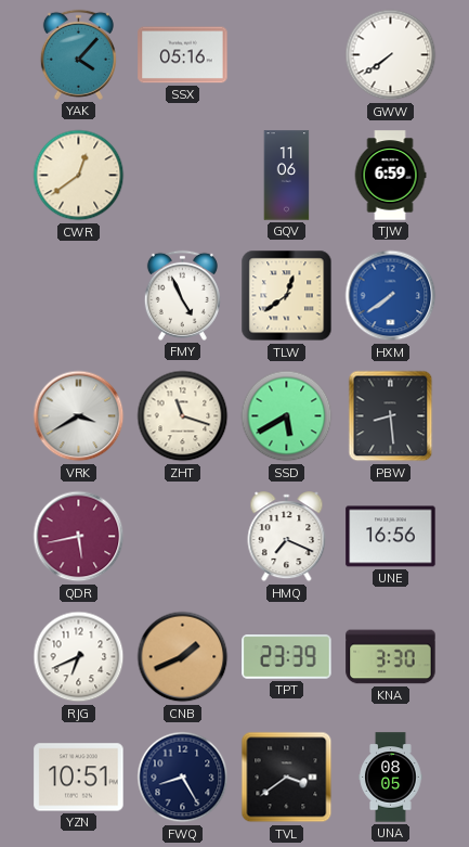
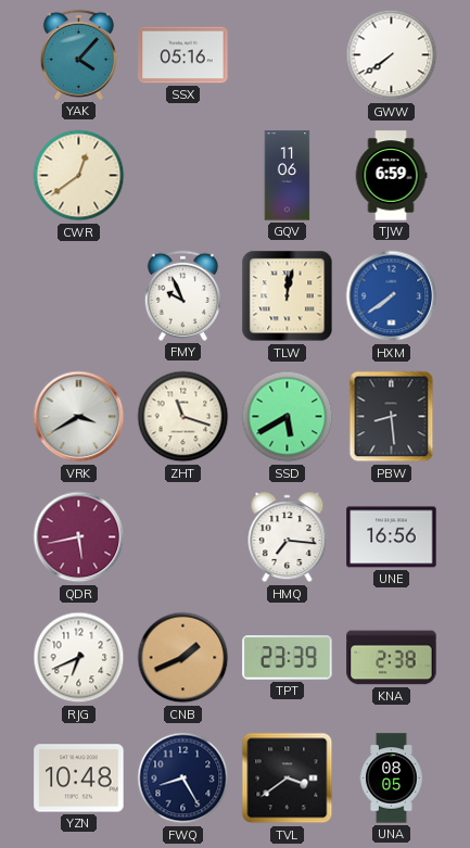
FMY: 4:56 -> 9:56 (182, 295)
TLW: 12:39 -> 12:02 (288, 296)
HMQ: 7:19 -> 7:16 (288, 537)
KNA: 3:30 -> 2:38 (392, 658)
YZN: 10:51 -> 10:48 (79, 779)
